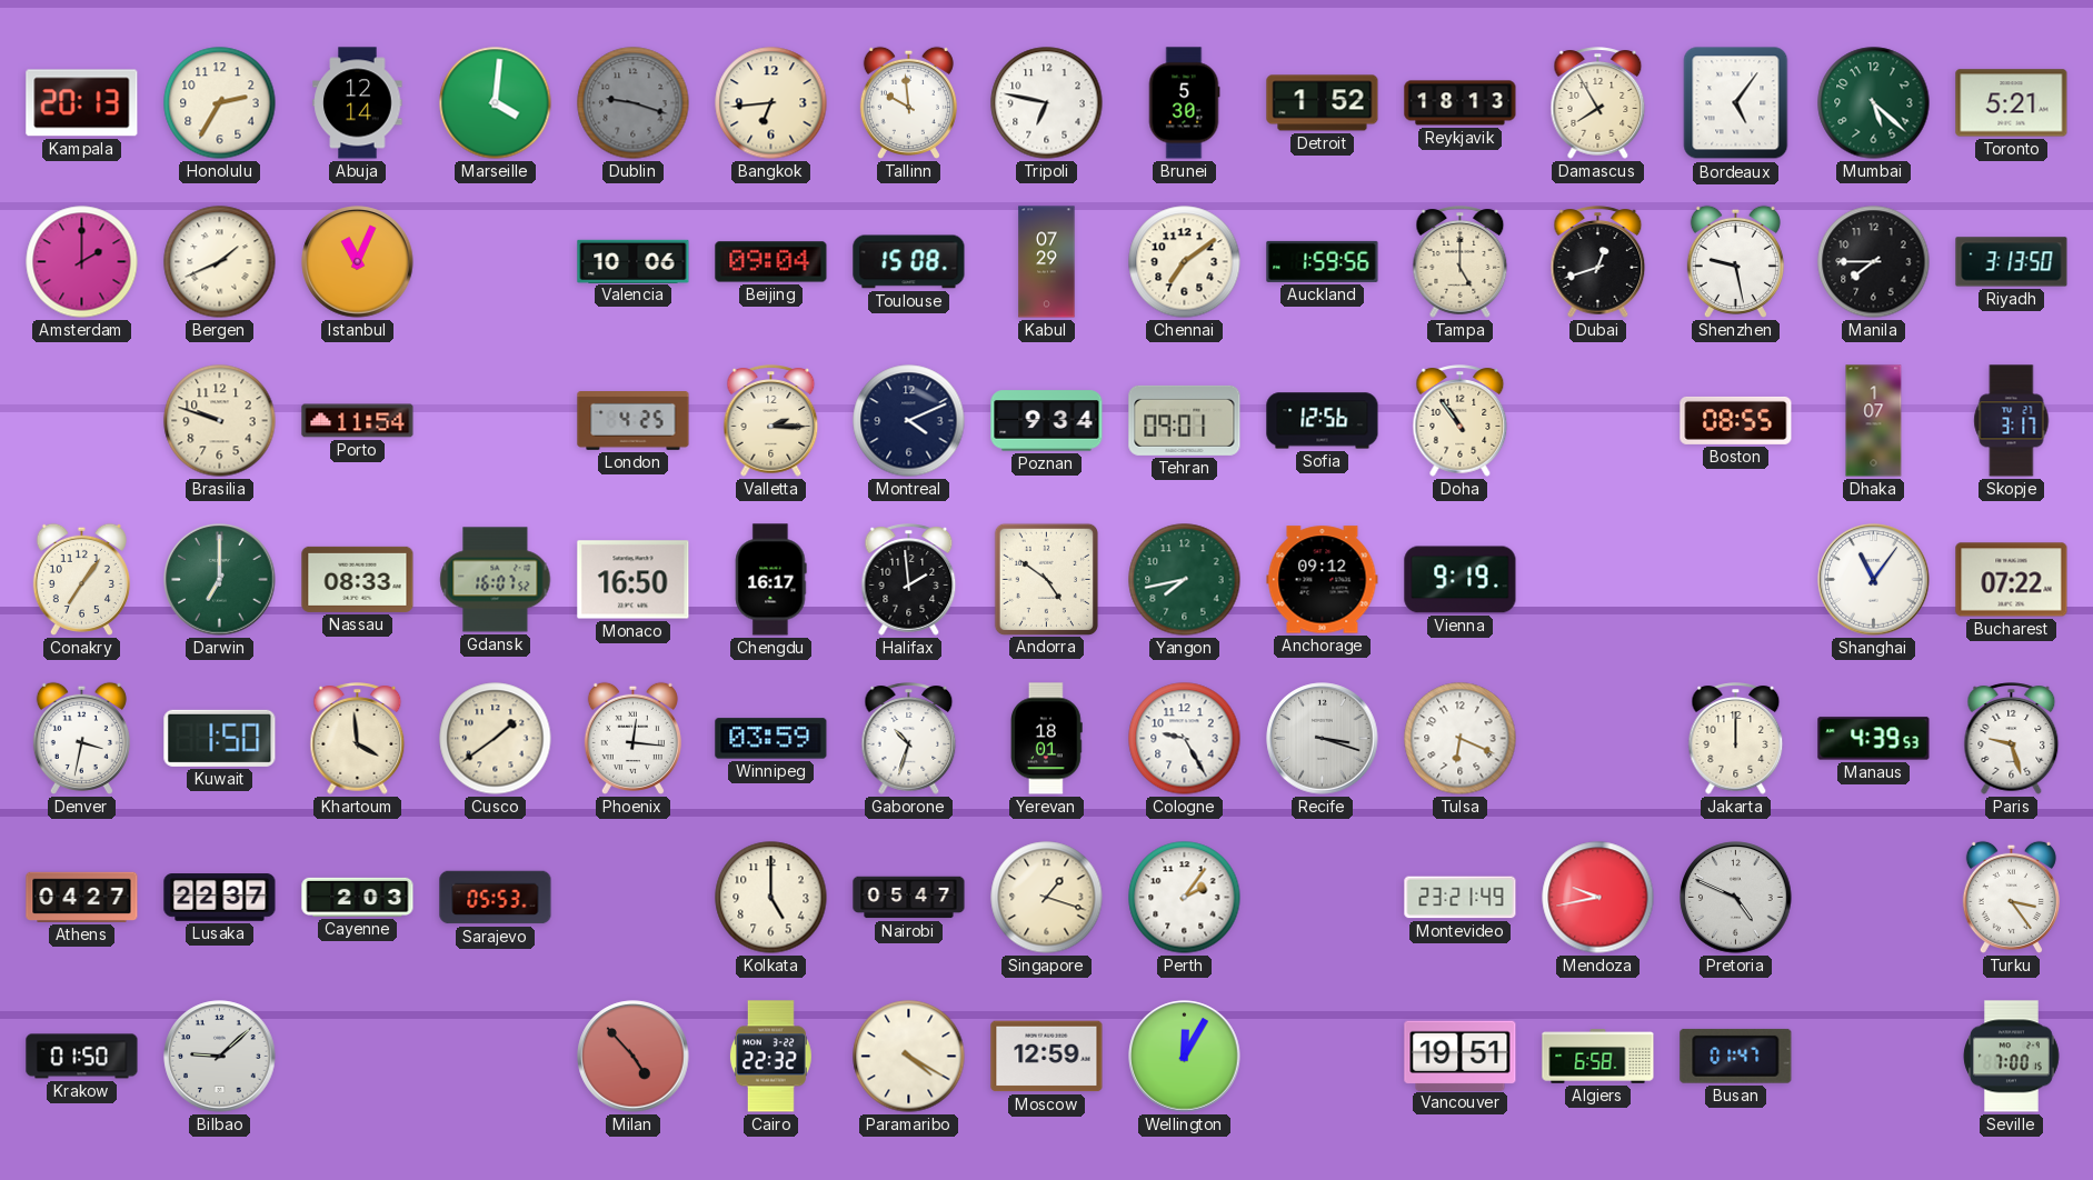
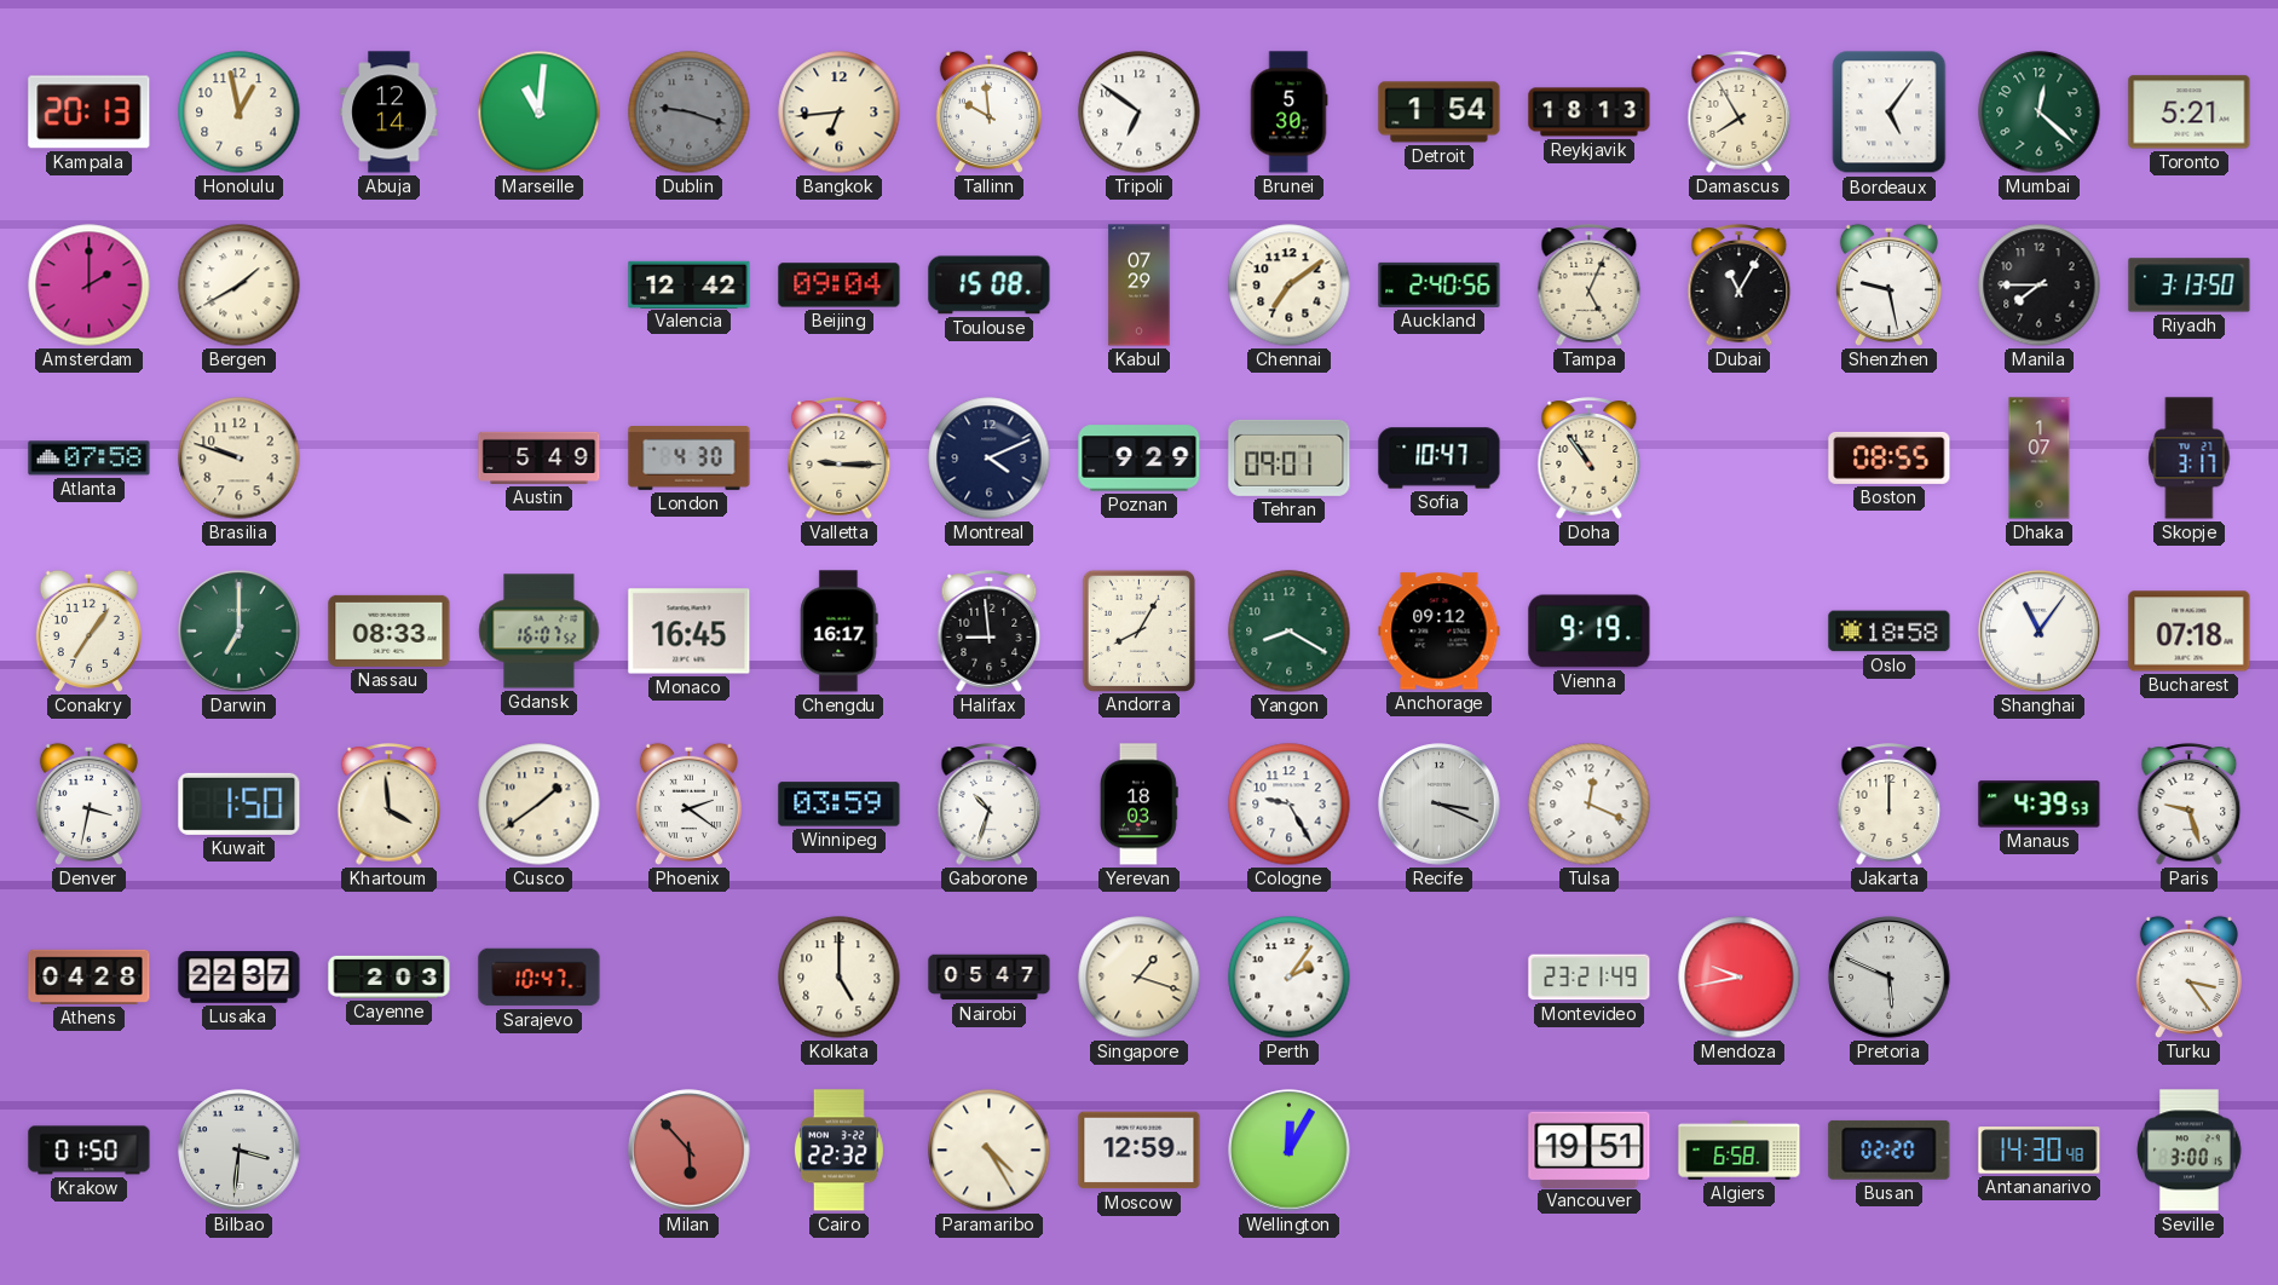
Honolulu: 2:35 -> 12:58 (240, 113)
Marseille: 4:01 -> 11:01 (540, 113)
Tripoli: 6:47 -> 6:51 (1140, 113)
Detroit: 1:52 -> 1:54 (1440, 113)
Mumbai: 5:22 -> 12:22 (2040, 113)
Bergen: 1:41 -> 1:40 (240, 286)
Istanbul: 11:04 -> none (358, 262)
Valencia: 10:06 -> 12:42 (690, 284)
Auckland: 1:59 -> 2:40 (1440, 284)
Tampa: 5:00 -> 5:04 (1590, 286)
Dubai: 12:42 -> 11:05 (1740, 286)
Atlanta: none -> 07:58 (90, 459)
Porto: 11:54 -> none (358, 421)
Austin: none -> 5:49 (540, 457)
London: 4:25 -> 4:30 (690, 459)
Valletta: 2:15 -> 9:15 (840, 459)
Poznan: 9:34 -> 9:29 (1140, 459)
Sofia: 12:56 -> 10:47 (1440, 459)
Monaco: 16:50 -> 16:45 (690, 632)
Halifax: 1:59 -> 8:59 (990, 632)
Andorra: 4:51 -> 8:05 (1138, 630)
Yangon: 7:43 -> 8:20 (1290, 632)
Oslo: none -> 18:58 (1890, 632)
Bucharest: 07:22 -> 07:18 (2190, 632)
Phoenix: 12:16 -> 2:21 (688, 803)
Yerevan: 18:01 -> 18:03 (1138, 805)
Recife: 3:18 -> 3:19 (1440, 805)
Tulsa: 6:19 -> 12:19 (1590, 805)
Athens: 04:27 -> 04:28 (90, 976)
Sarajevo: 05:53 -> 10:47 (540, 978)
Pretoria: 4:49 -> 5:49 (1890, 978)
Bilbao: 9:08 -> 3:31 (240, 1151)
Milan: 4:53 -> 5:53 (690, 1151)
Paramaribo: 4:20 -> 4:25 (990, 1151)
Busan: 01:47 -> 02:20 (1890, 1149)
Antananarivo: none -> 14:30 (2040, 1151)
Seville: 7:00 -> 3:00 (2190, 1151)
